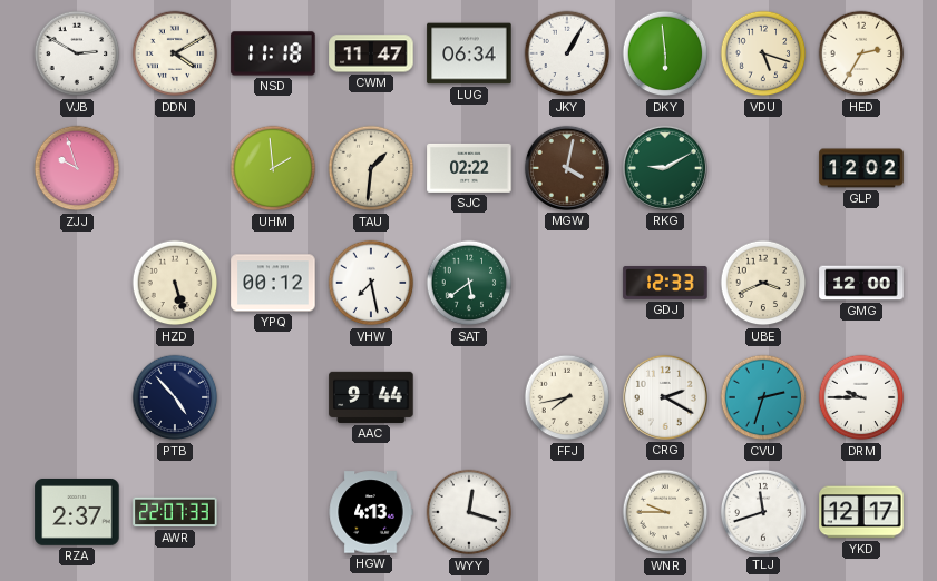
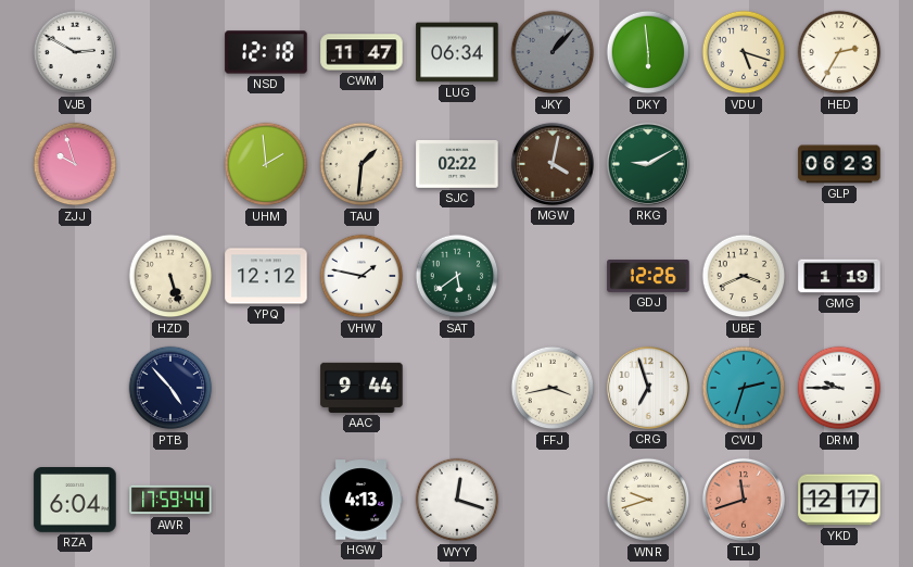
DDN: 4:10 -> none (175, 53)
NSD: 11:18 -> 12:18 (266, 52)
JKY: 1:05 -> 1:07 (553, 52)
JKY dial: white -> grey (553, 52)
GLP: 12:02 -> 06:23 (839, 164)
YPQ: 00:12 -> 12:12 (266, 276)
VHW: 7:28 -> 1:47 (362, 276)
GDJ: 12:33 -> 12:26 (648, 277)
GMG: 12:00 -> 1:19 (839, 276)
FFJ: 7:43 -> 3:43 (553, 388)
CRG: 2:20 -> 6:57 (648, 388)
RZA: 2:37 -> 6:04 (75, 501)
AWR: 22:07 -> 17:59 (170, 500)
WNR: 9:45 -> 9:42 (648, 500)
TLJ dial: white -> salmon (744, 500)
